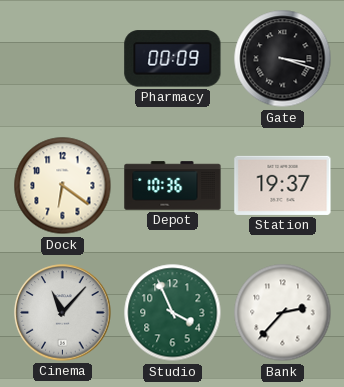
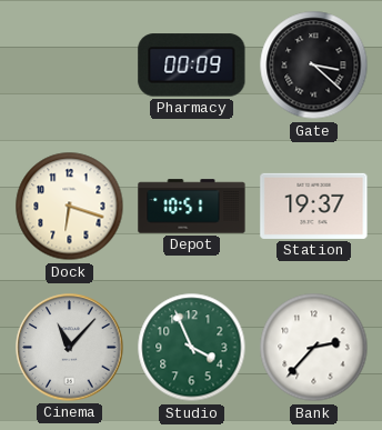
Gate: 3:18 -> 3:22 (314, 66)
Dock: 6:21 -> 6:18 (70, 207)
Depot: 10:36 -> 10:51 (192, 207)
